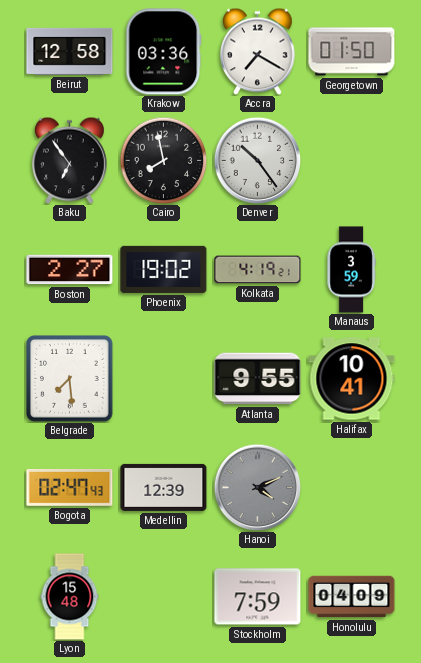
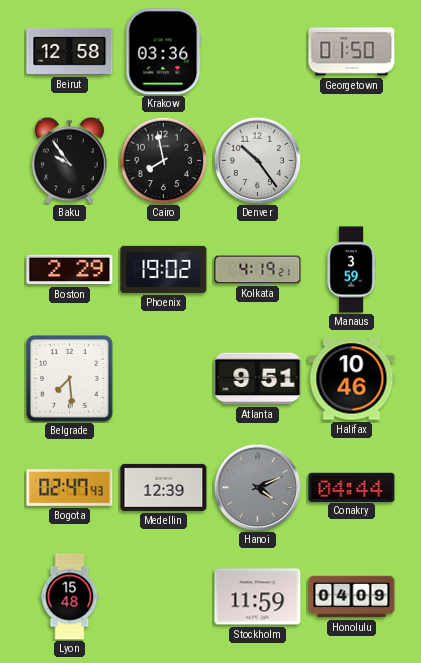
Accra: 7:20 -> none (258, 51)
Baku: 6:54 -> 9:54 (70, 160)
Boston: 2:27 -> 2:29 (70, 270)
Atlanta: 9:55 -> 9:51 (258, 379)
Halifax: 10:41 -> 10:46 (352, 379)
Conakry: none -> 04:44 (352, 487)
Stockholm: 7:59 -> 11:59 (258, 597)
